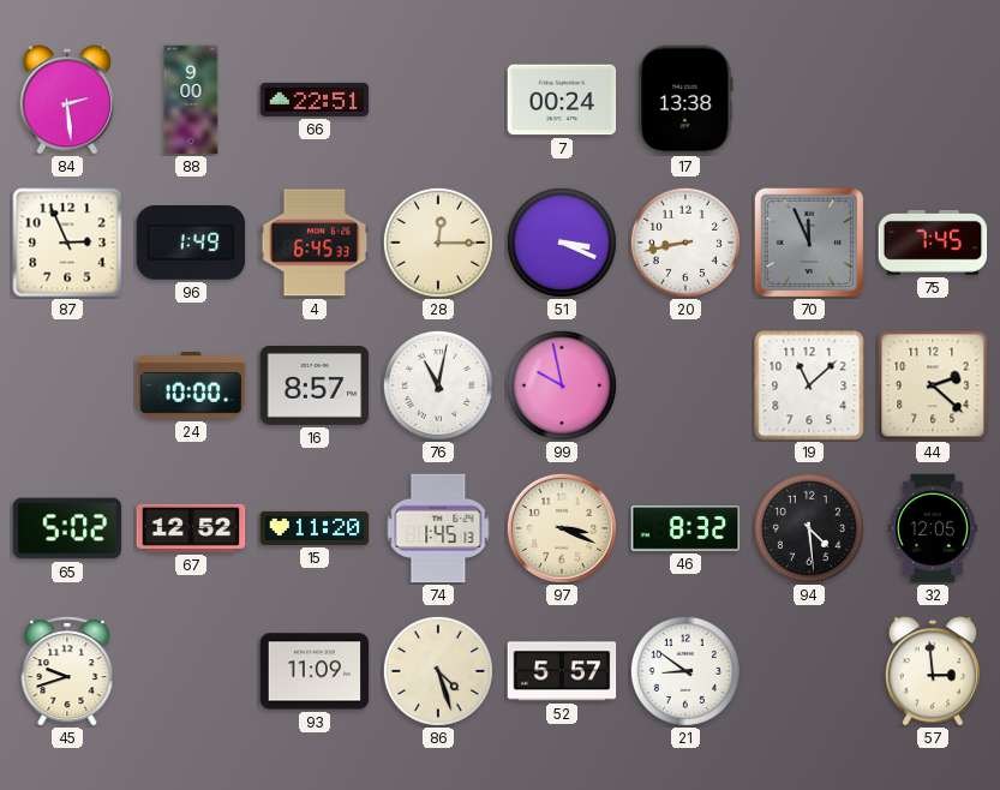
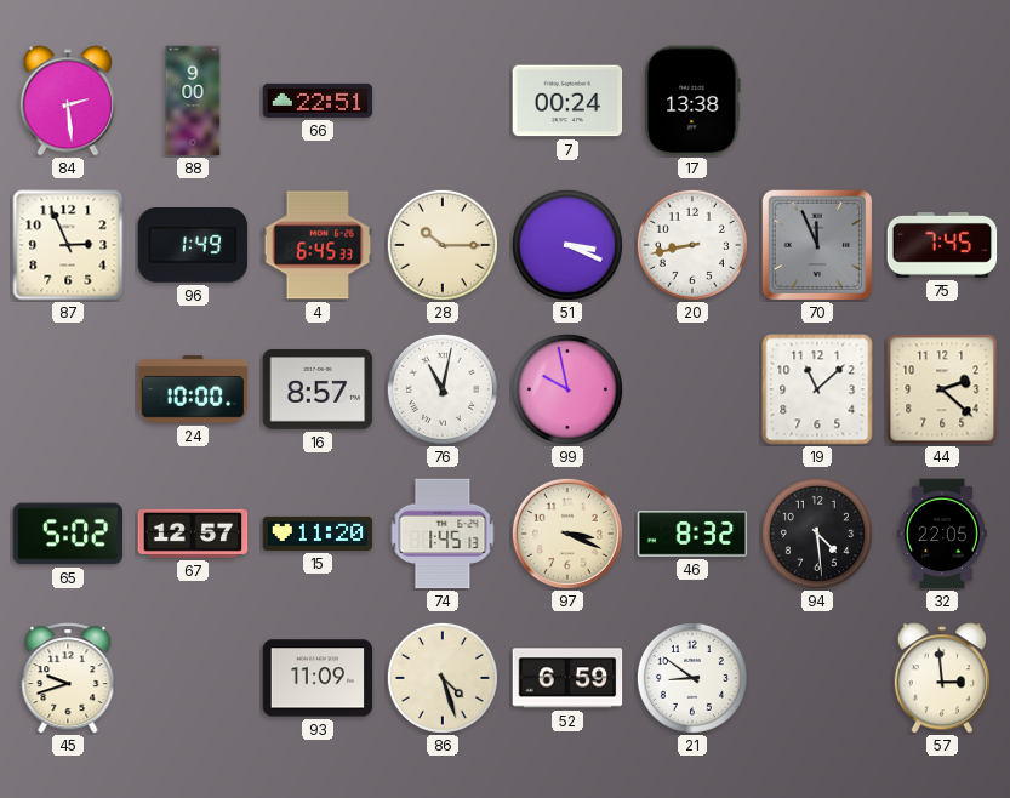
28: 12:15 -> 10:15 (443, 245)
67: 12:52 -> 12:57 (193, 534)
32: 12:05 -> 22:05 (942, 534)
52: 5:57 -> 6:59 (567, 678)
